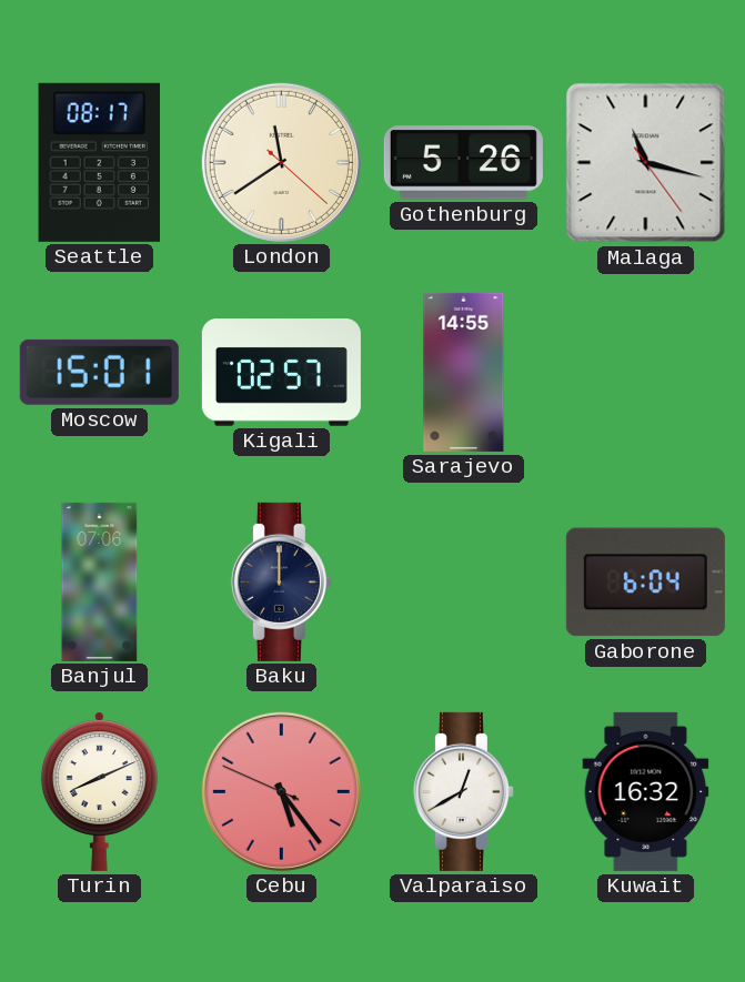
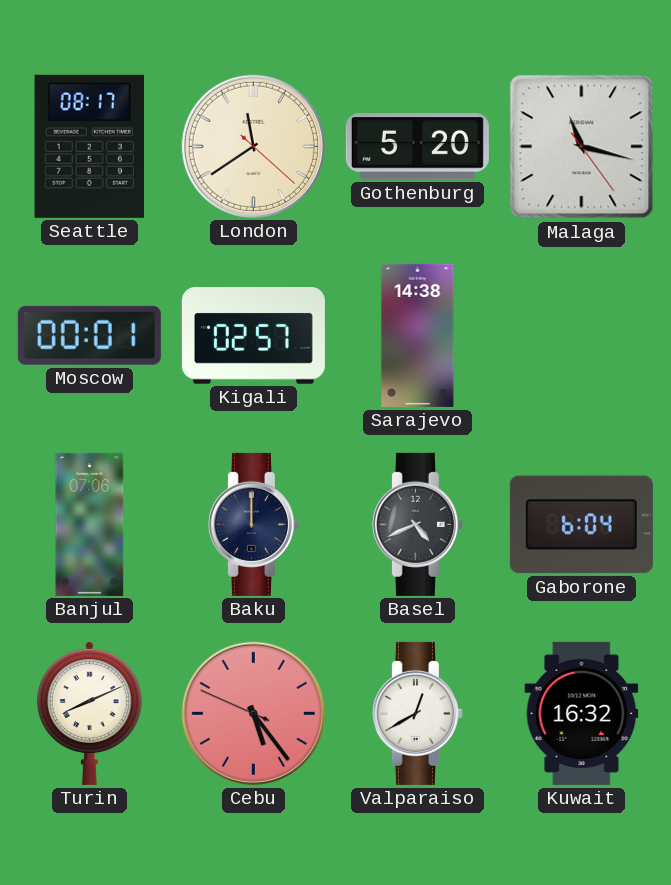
Gothenburg: 5:26 -> 5:20 (417, 147)
Moscow: 15:01 -> 00:01 (89, 335)
Sarajevo: 14:55 -> 14:38 (418, 335)
Basel: none -> 4:41 (417, 524)
